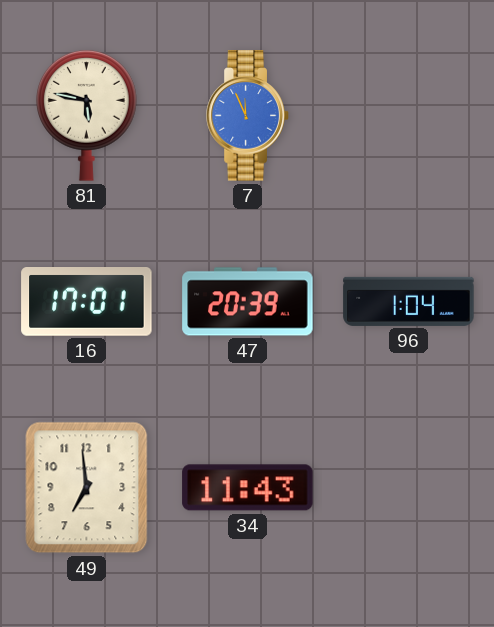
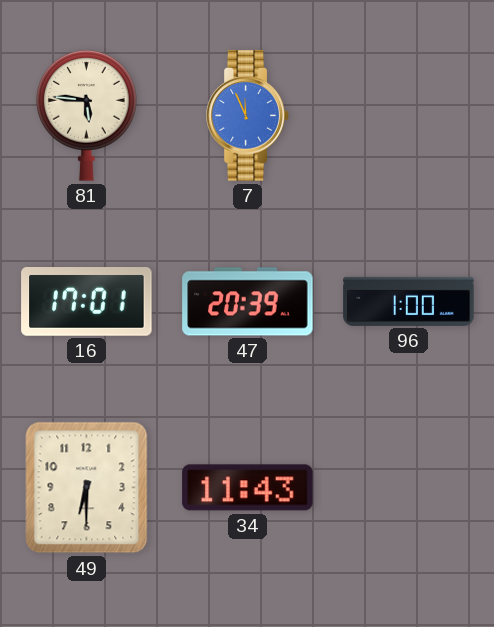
81: 5:47 -> 5:46 (87, 115)
96: 1:04 -> 1:00 (409, 301)
49: 6:59 -> 6:30 (87, 488)
